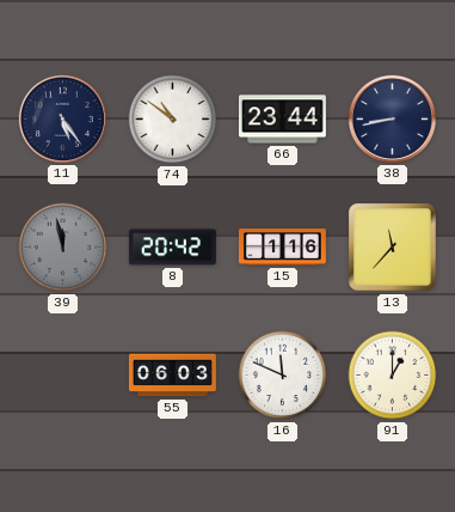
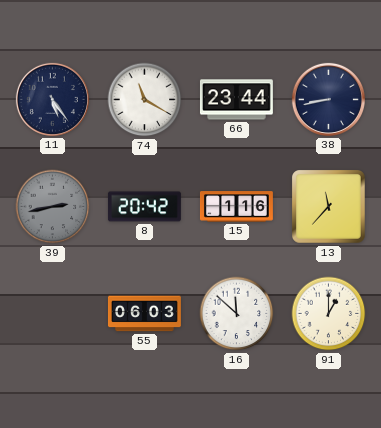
74: 10:51 -> 11:20 (145, 100)
39: 11:58 -> 2:43 (53, 207)
16: 11:49 -> 11:52 (237, 314)
